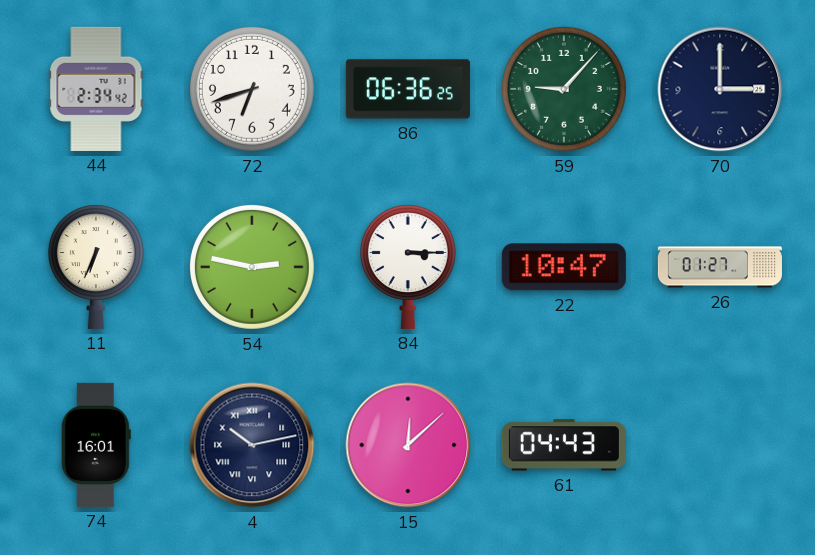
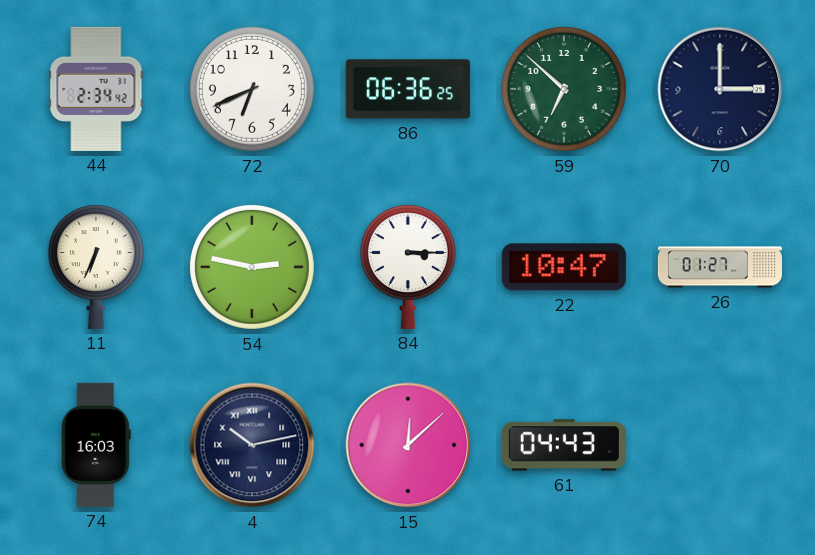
72: 6:42 -> 6:41 (252, 89)
59: 9:07 -> 6:52 (564, 89)
74: 16:01 -> 16:03 (96, 445)
